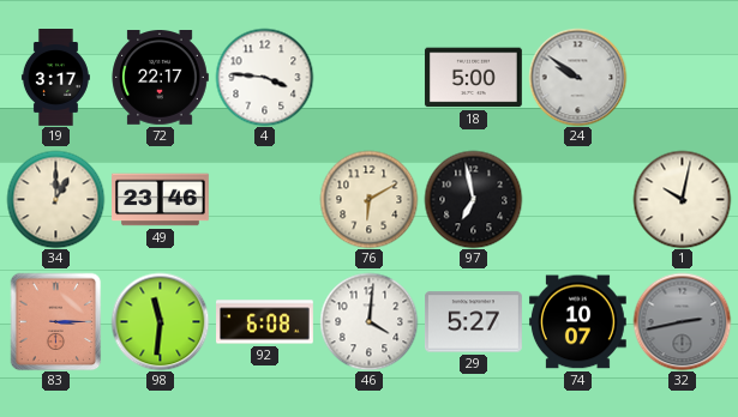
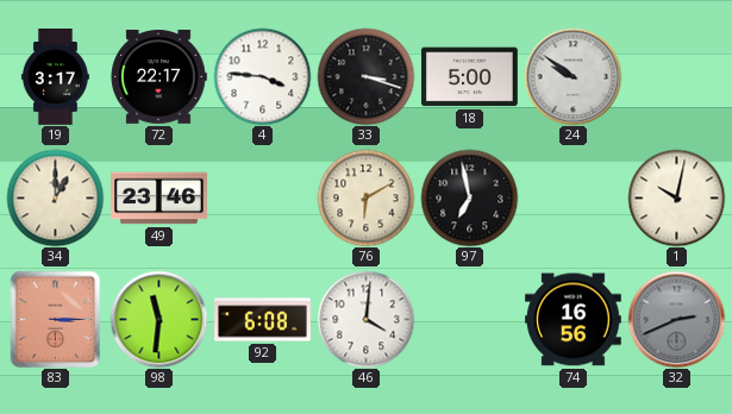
33: none -> 3:18 (365, 76)
29: 5:27 -> none (474, 322)
74: 10:07 -> 16:56 (573, 320)
32: 2:43 -> 2:41 (676, 319)
